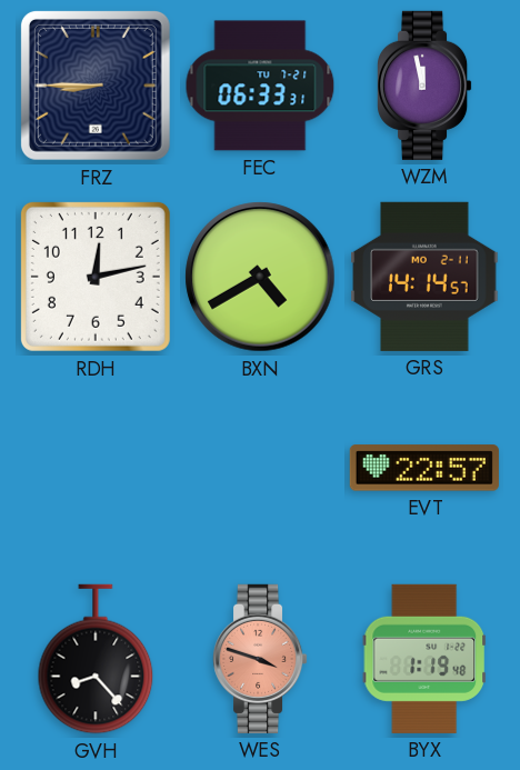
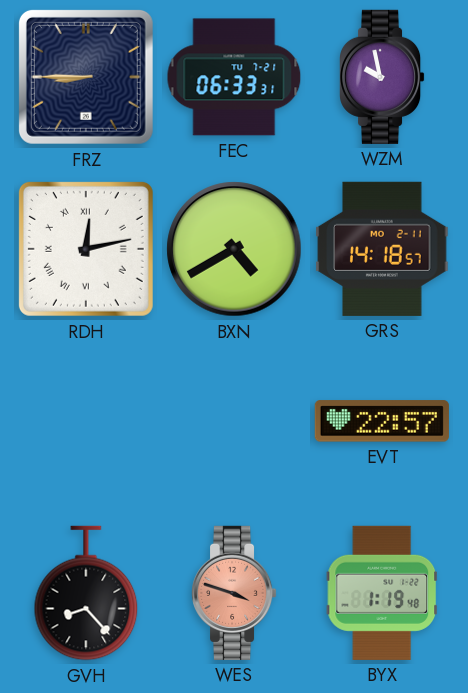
WZM: 11:58 -> 9:58 (383, 77)
RDH numerals: Arabic -> Roman (86, 249)
GRS: 14:14 -> 14:18 (382, 249)
